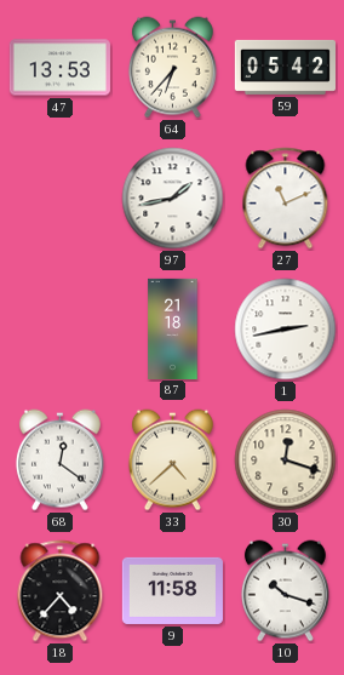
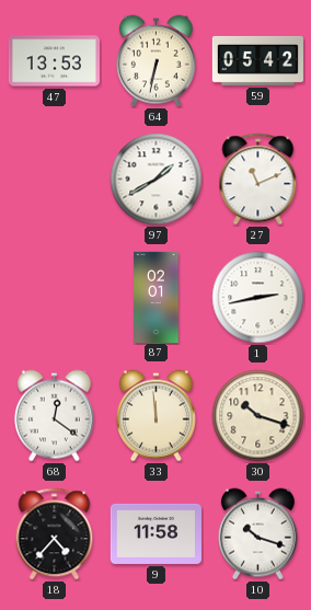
64: 6:37 -> 6:32 (155, 61)
97: 1:43 -> 1:40 (157, 180)
87: 21:18 -> 02:01 (157, 297)
33: 4:38 -> 11:59 (155, 416)
30: 12:18 -> 10:18 (258, 416)
